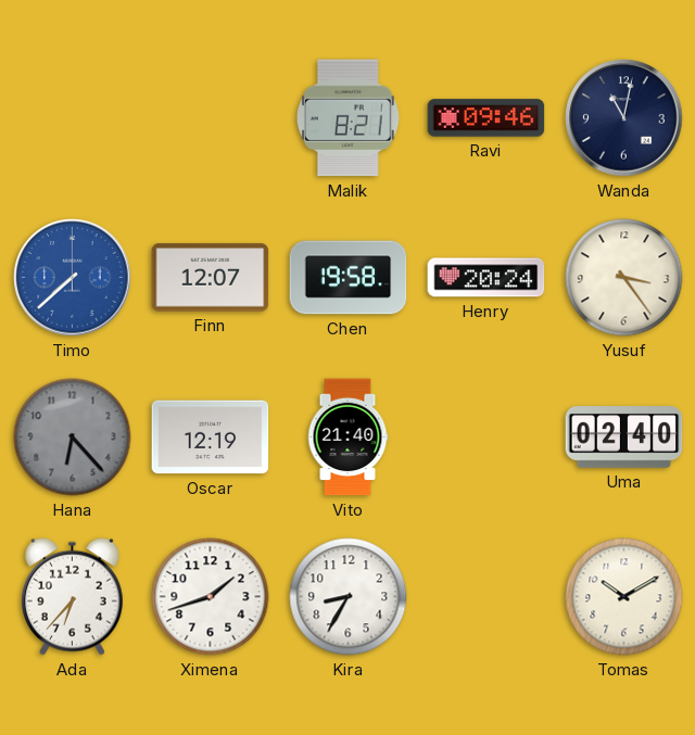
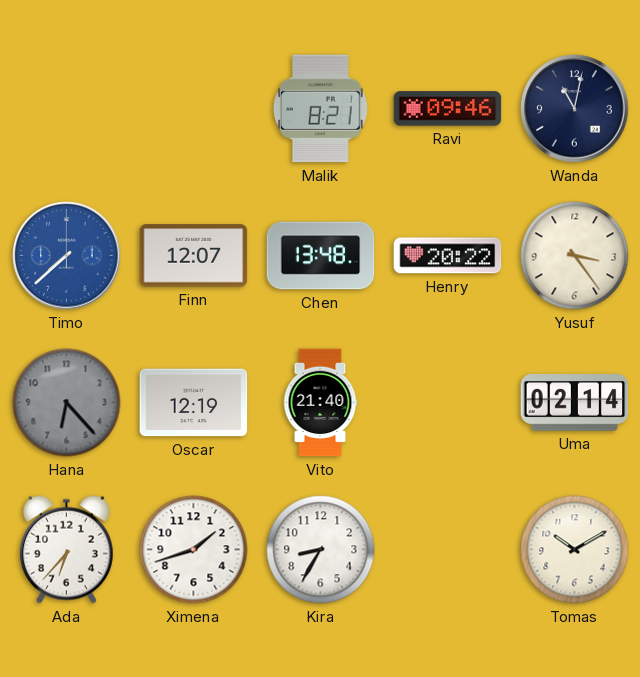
Chen: 19:58 -> 13:48 (321, 256)
Henry: 20:24 -> 20:22 (448, 256)
Uma: 02:40 -> 02:14 (575, 403)
